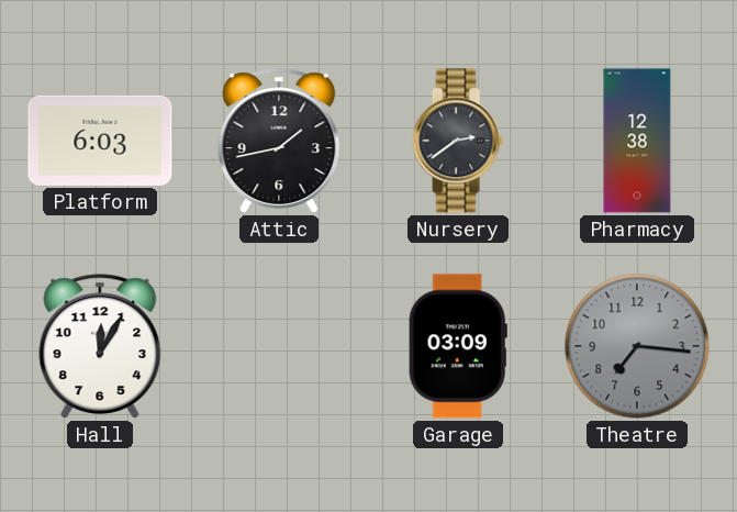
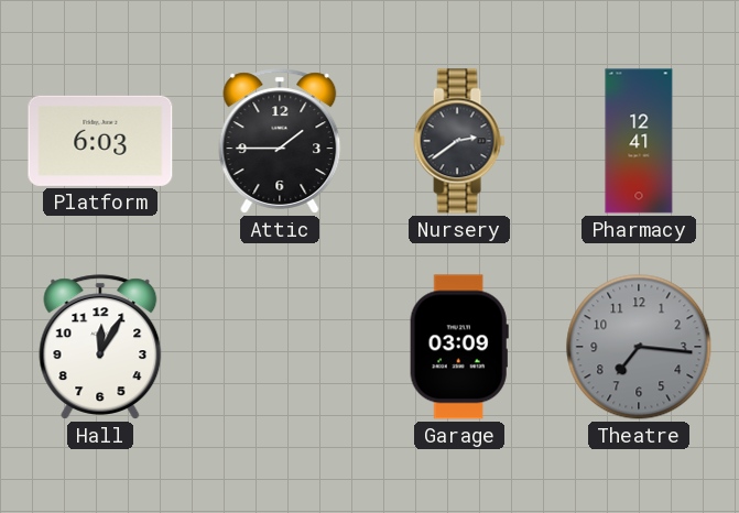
Attic: 1:43 -> 1:45 (280, 141)
Pharmacy: 12:38 -> 12:41 (639, 141)
